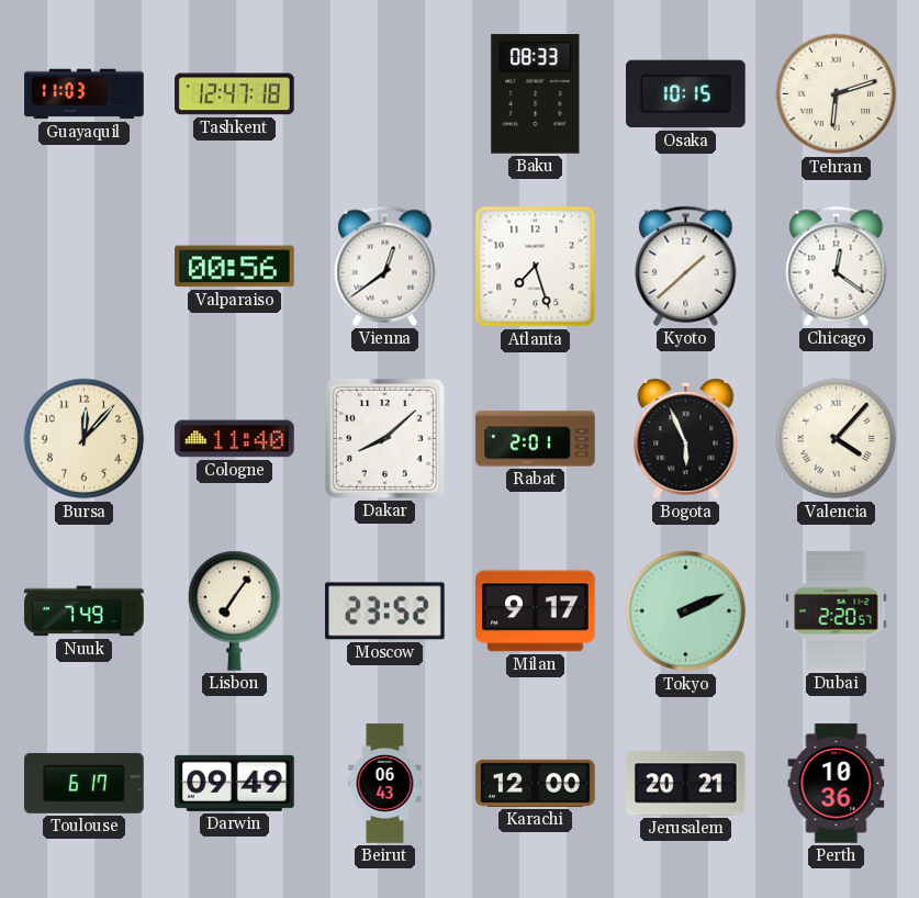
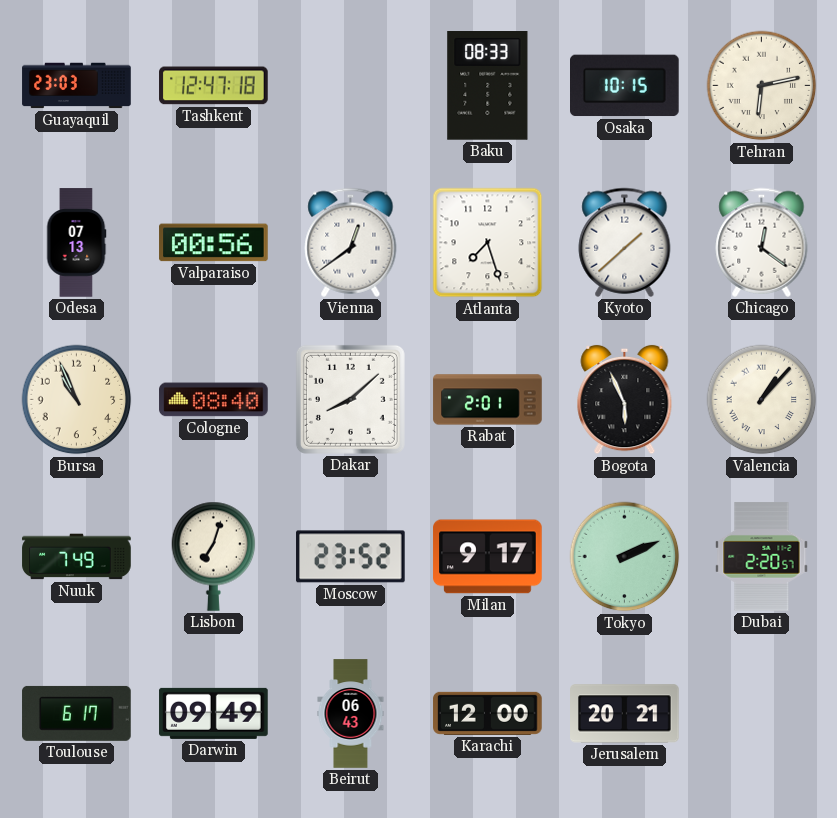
Guayaquil: 11:03 -> 23:03 (77, 86)
Tehran: 6:12 -> 6:13 (762, 86)
Odesa: none -> 07:13 (76, 243)
Bursa: 12:07 -> 10:56 (77, 400)
Cologne: 11:40 -> 08:40 (214, 400)
Valencia: 4:07 -> 1:07 (762, 400)
Lisbon: 7:06 -> 7:03 (214, 556)
Perth: 10:36 -> none (837, 784)
